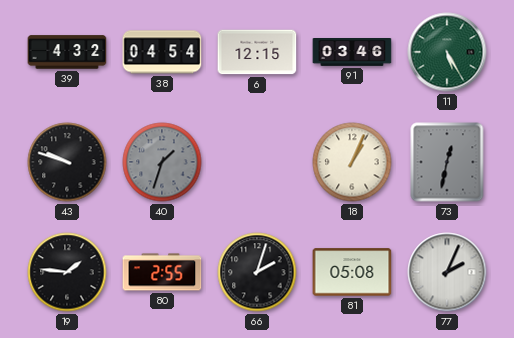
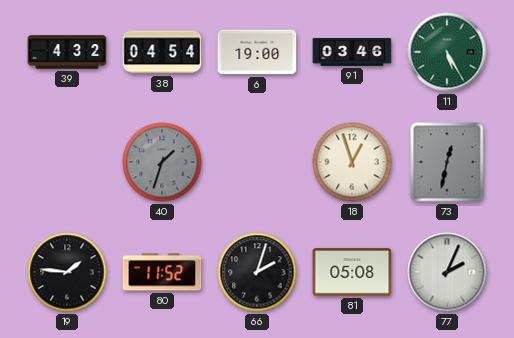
6: 12:15 -> 19:00 (257, 52)
43: 9:48 -> none (67, 162)
18: 1:04 -> 12:57 (352, 162)
80: 2:55 -> 11:52 (162, 272)
